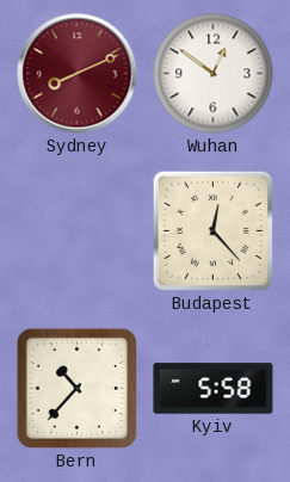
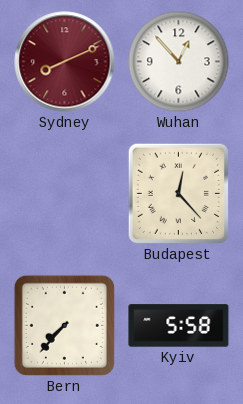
Wuhan: 12:51 -> 12:53 (179, 62)
Bern: 10:37 -> 7:37 (64, 325)
